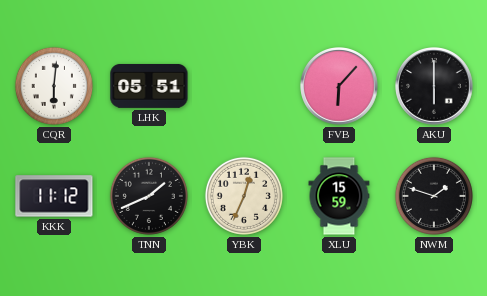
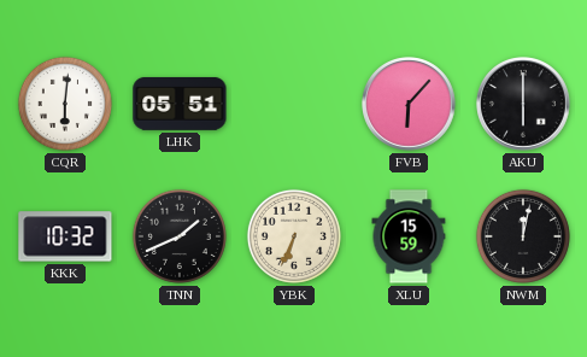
KKK: 11:12 -> 10:32 (65, 236)
YBK: 12:34 -> 6:34 (294, 236)
NWM: 1:48 -> 12:02 (523, 236)
